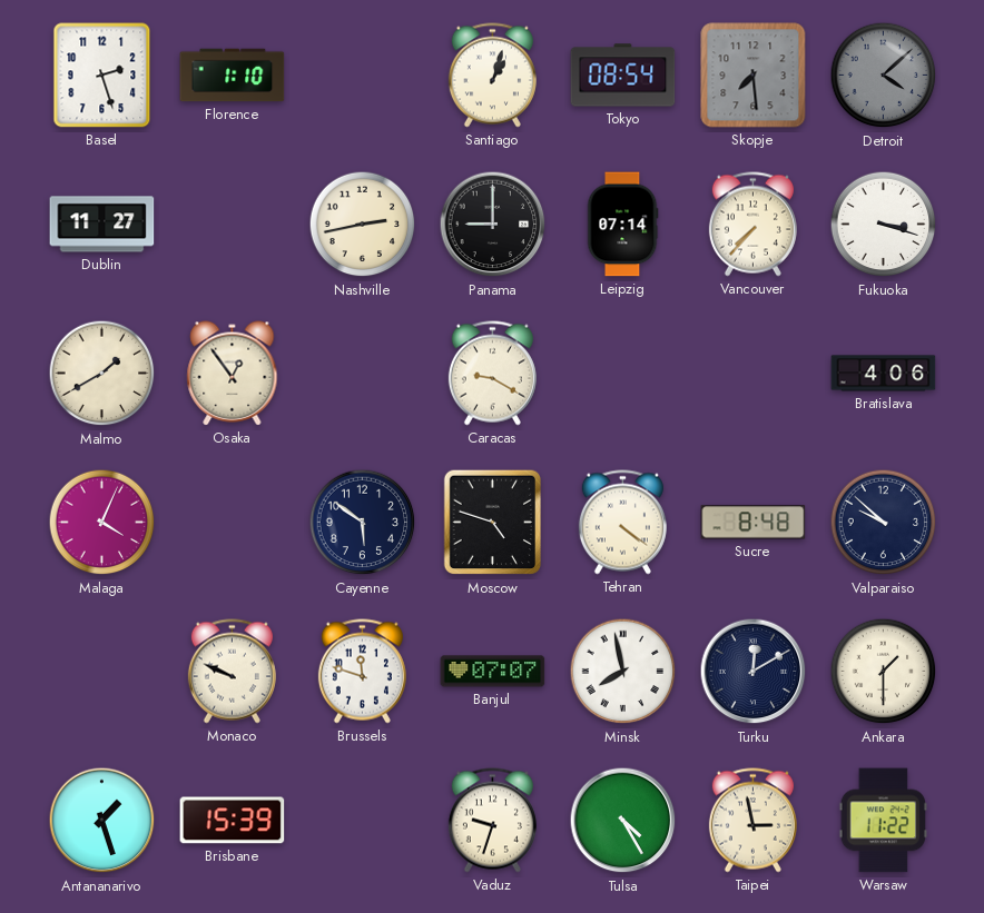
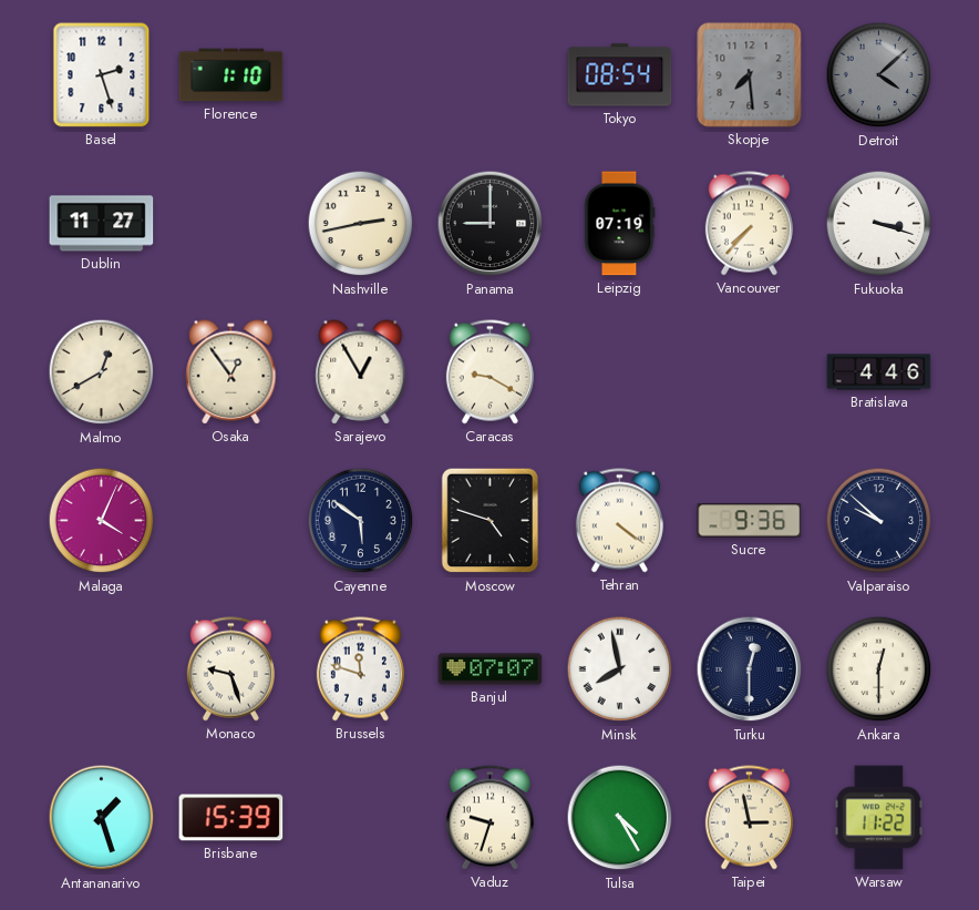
Santiago: 1:03 -> none (492, 76)
Leipzig: 07:14 -> 07:19 (619, 224)
Malmo: 1:40 -> 12:40 (102, 372)
Sarajevo: none -> 12:55 (361, 372)
Bratislava: 4:06 -> 4:46 (879, 372)
Sucre: 8:48 -> 9:36 (750, 521)
Monaco: 9:49 -> 9:27 (230, 669)
Turku: 12:10 -> 12:30 (750, 669)
Ankara: 1:30 -> 12:30 (879, 669)
